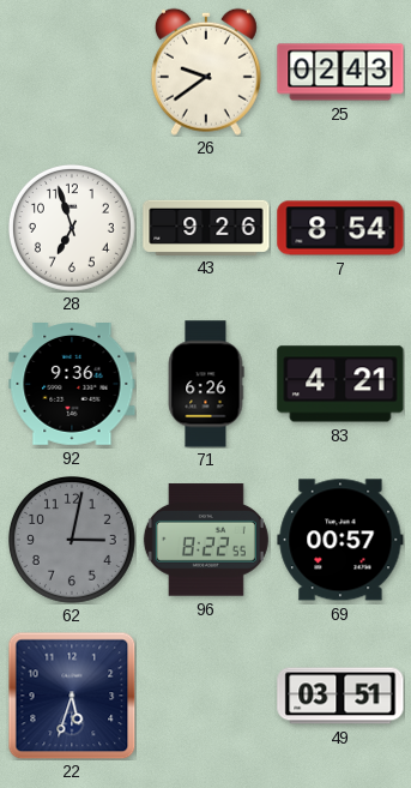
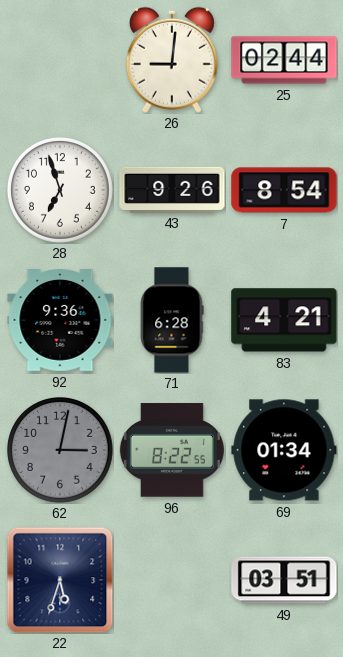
26: 9:39 -> 9:01 (172, 60)
25: 02:43 -> 02:44 (284, 60)
71: 6:26 -> 6:28 (172, 320)
69: 00:57 -> 01:34 (284, 450)
